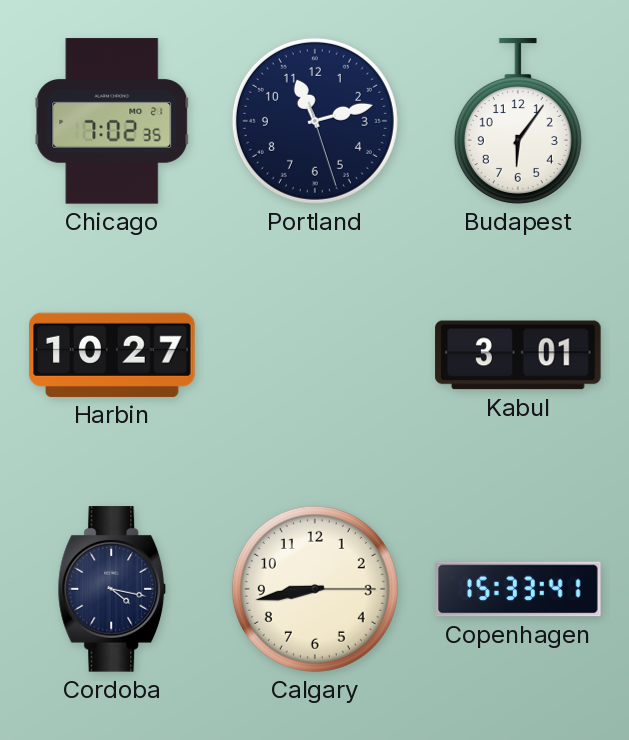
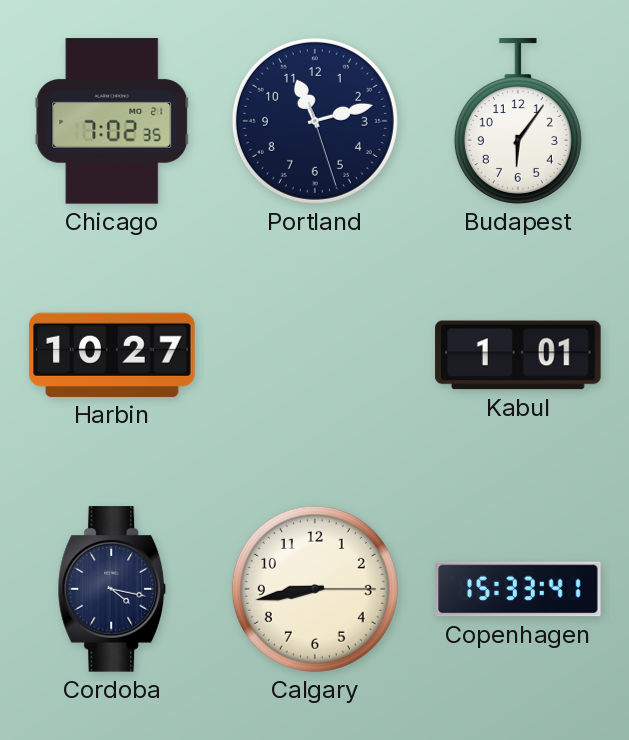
Kabul: 3:01 -> 1:01 (518, 355)
